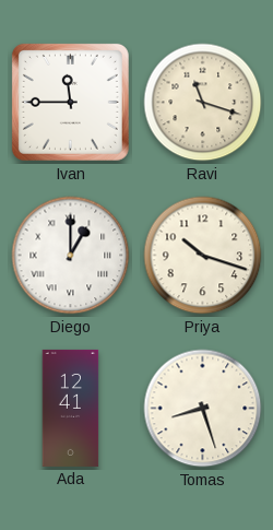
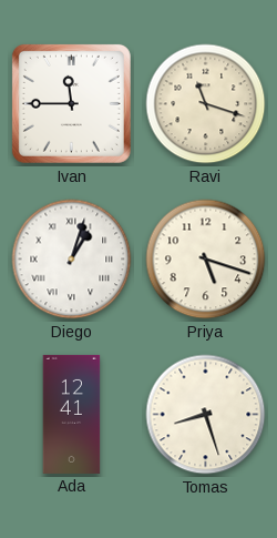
Diego: 1:00 -> 1:03 (72, 260)
Priya: 10:18 -> 5:18 (206, 260)
